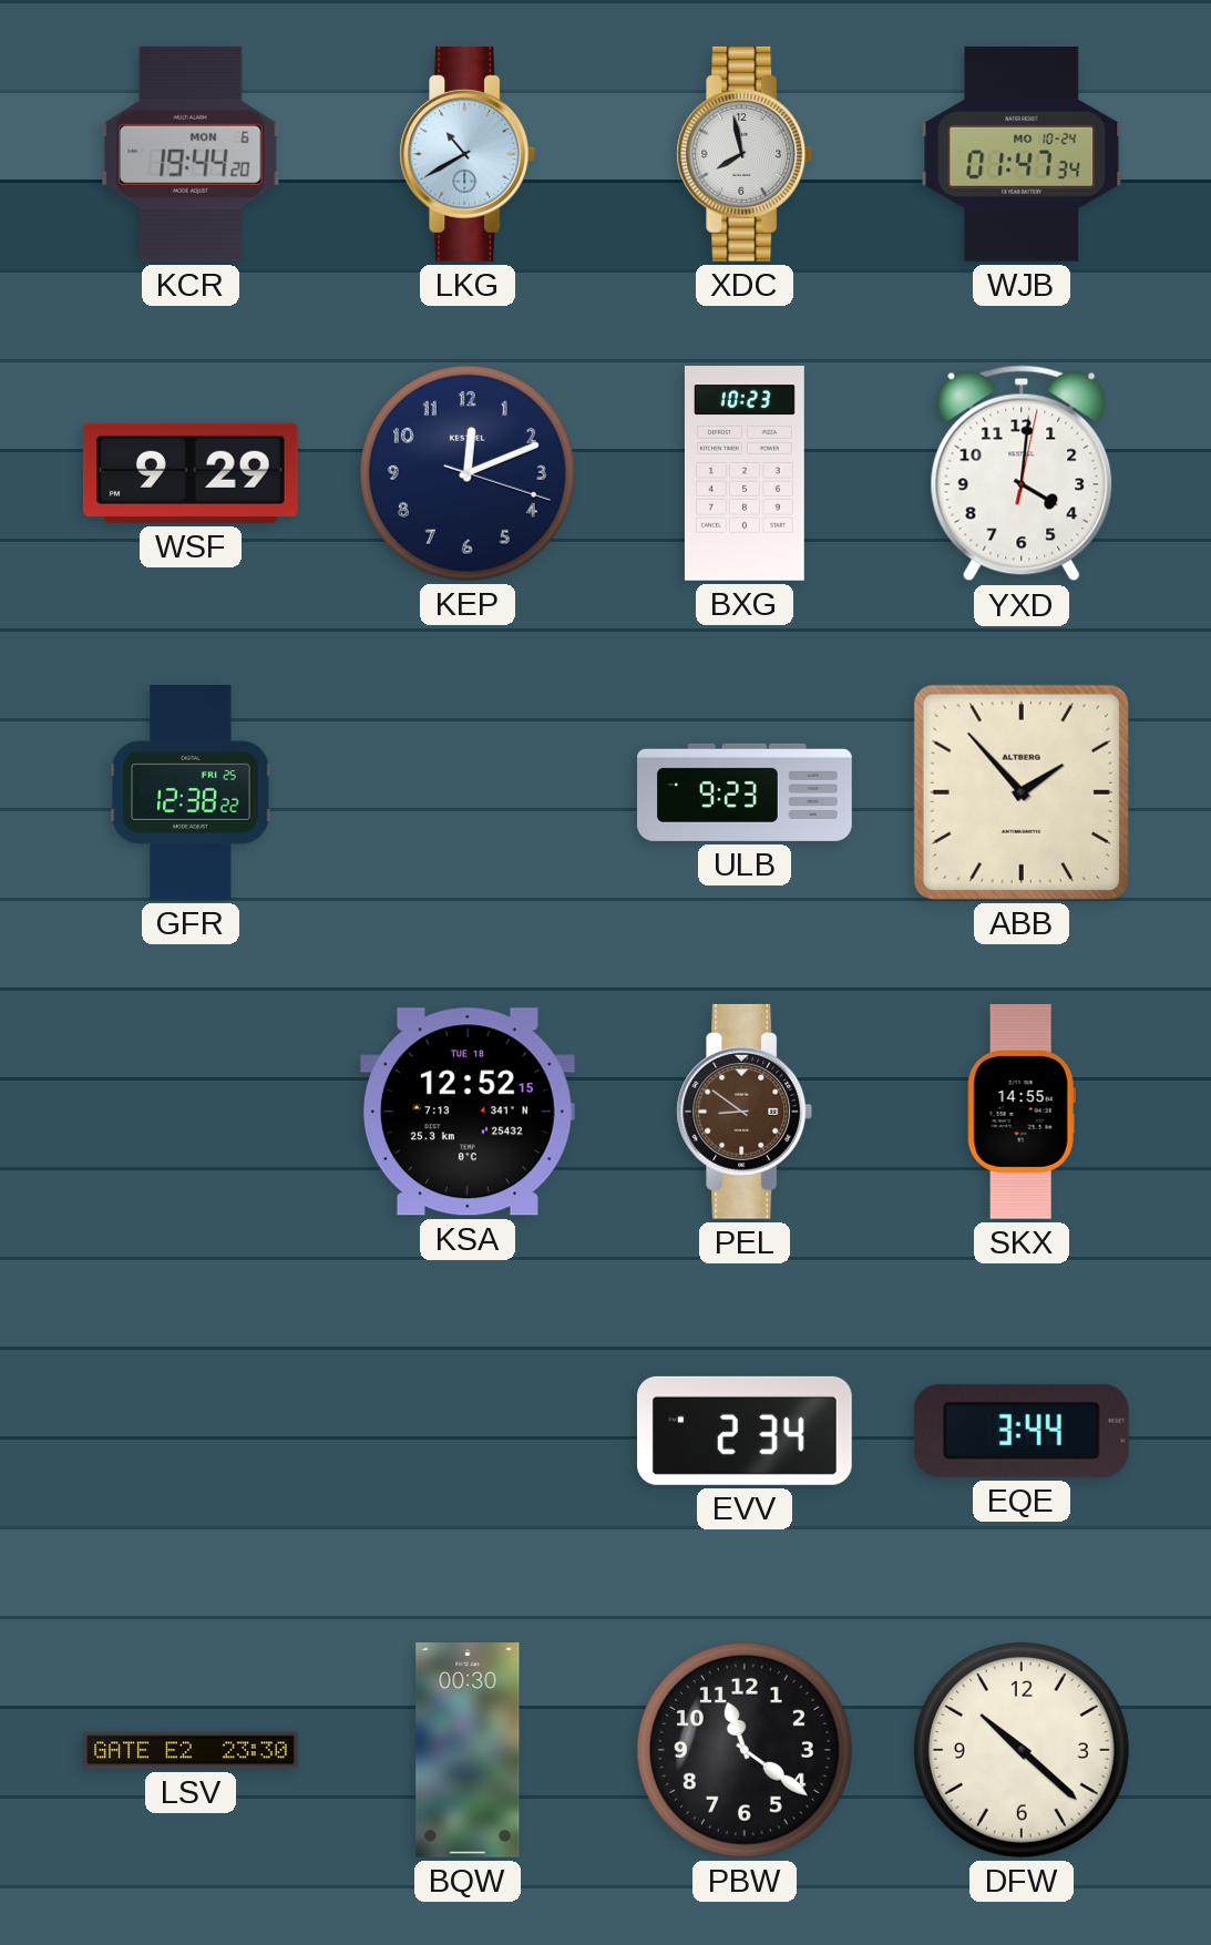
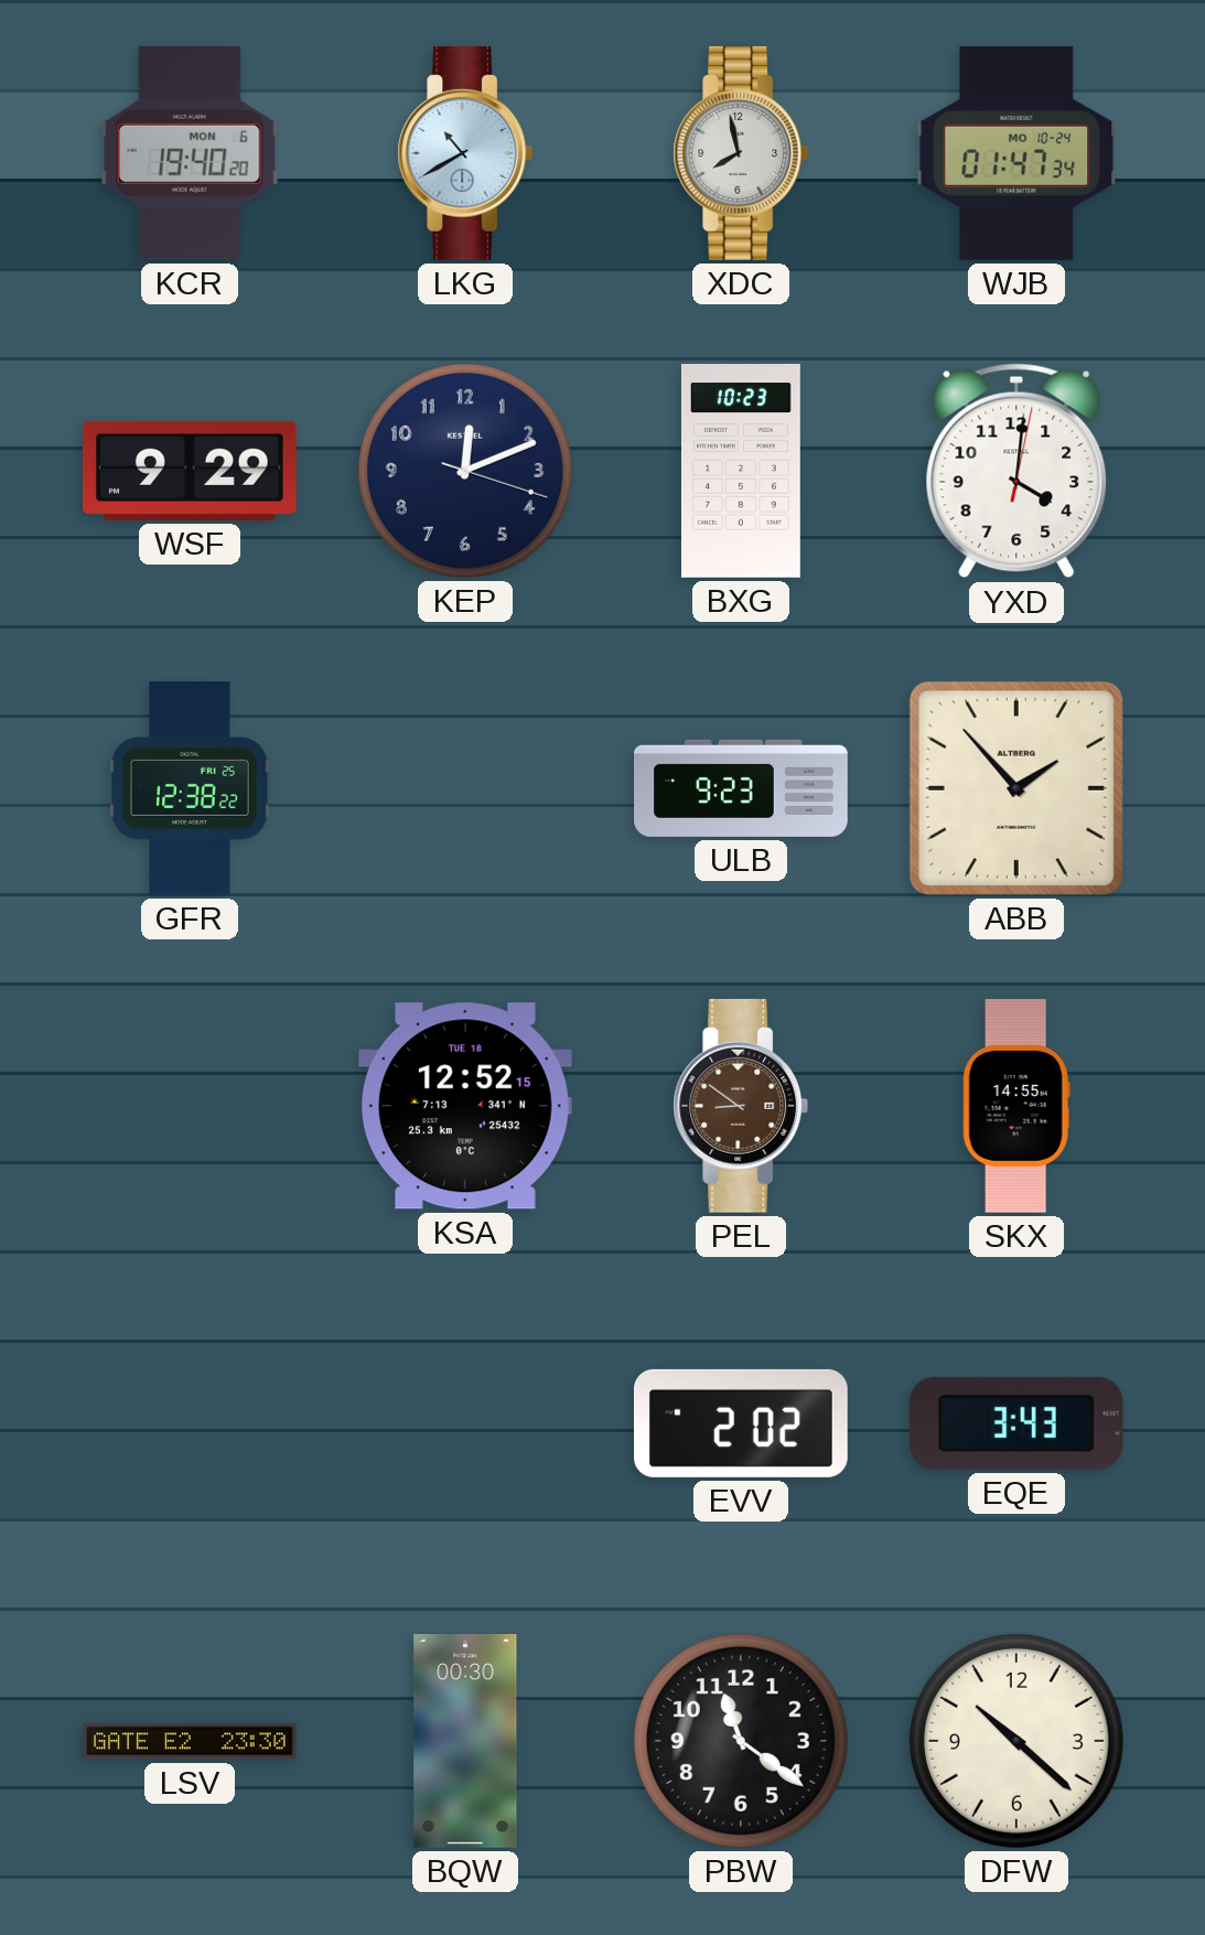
KCR: 19:44 -> 19:40 (191, 153)
EVV: 2:34 -> 2:02 (741, 1423)
EQE: 3:44 -> 3:43 (1016, 1423)
